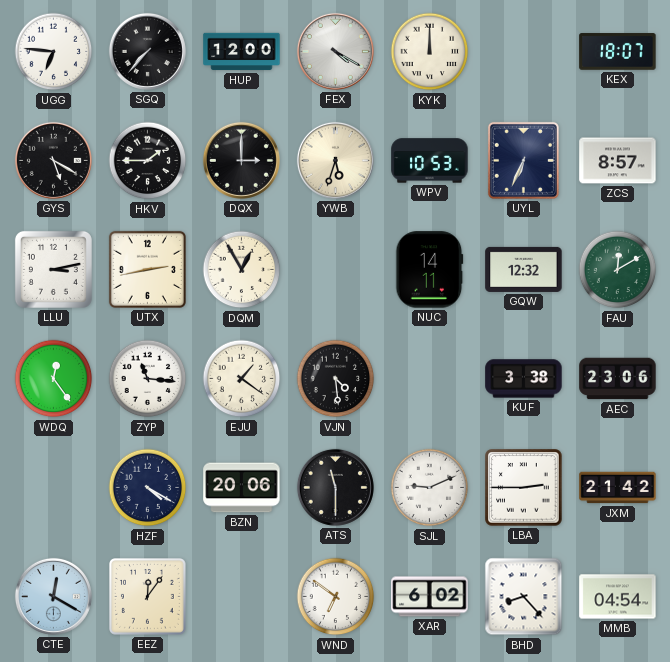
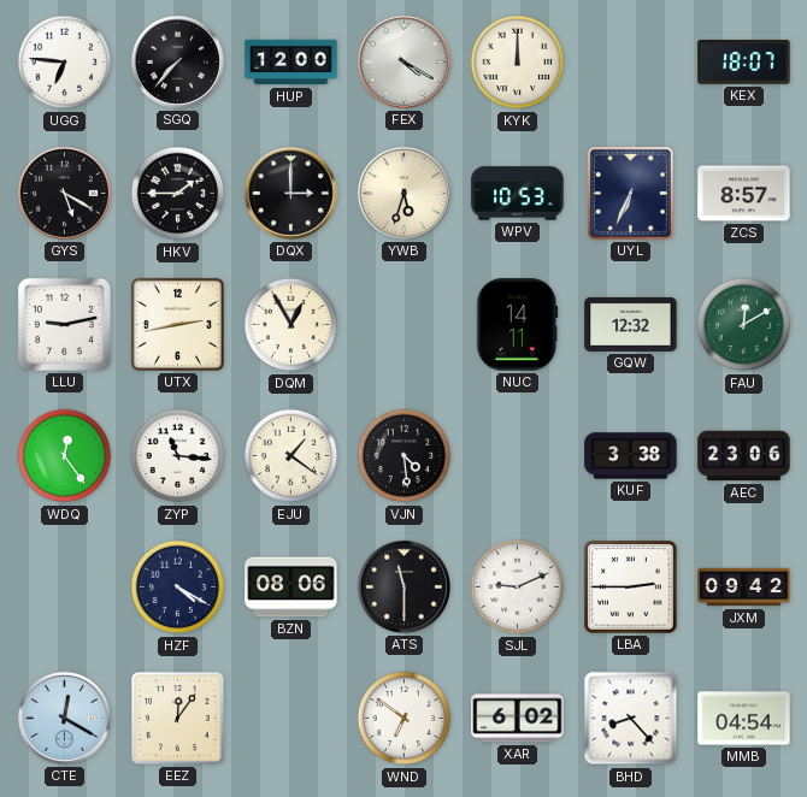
LLU: 3:13 -> 9:13 (64, 324)
BZN: 20:06 -> 08:06 (291, 588)
JXM: 21:42 -> 09:42 (744, 588)
